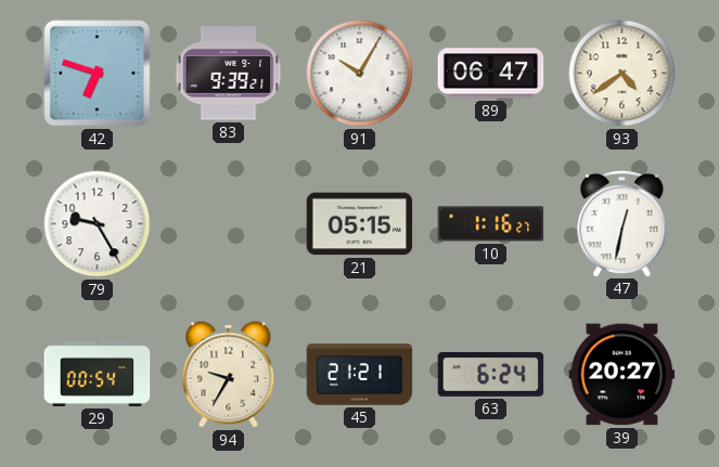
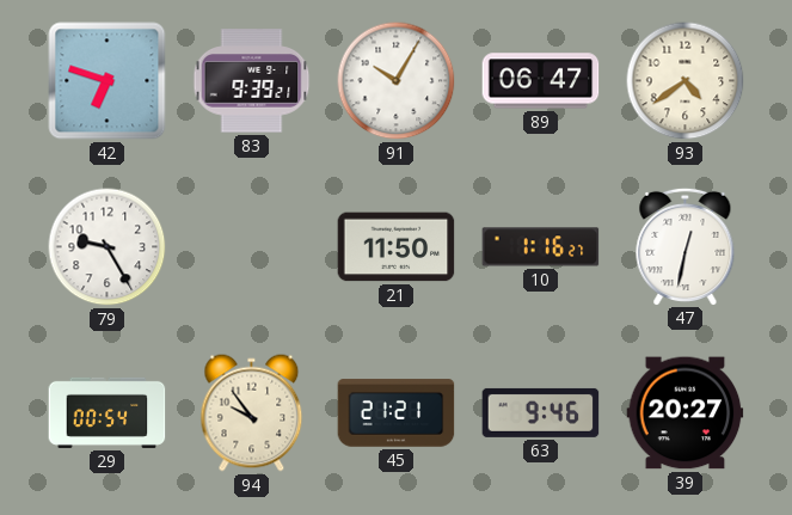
21: 05:15 -> 11:50 (397, 247)
94: 9:35 -> 9:54 (252, 413)
63: 6:24 -> 9:46 (541, 412)
